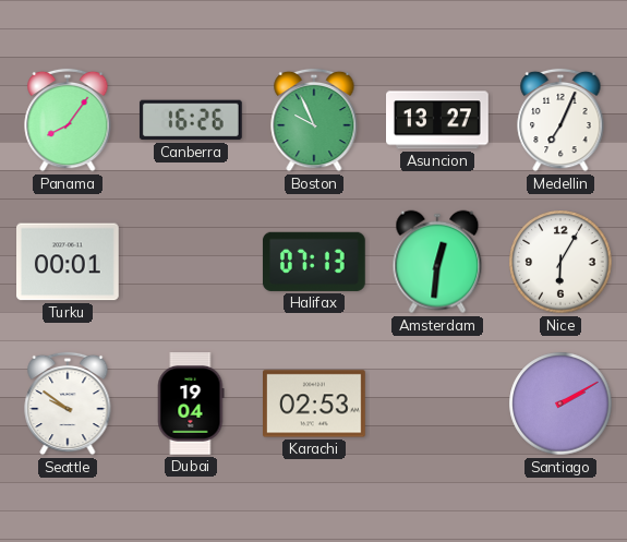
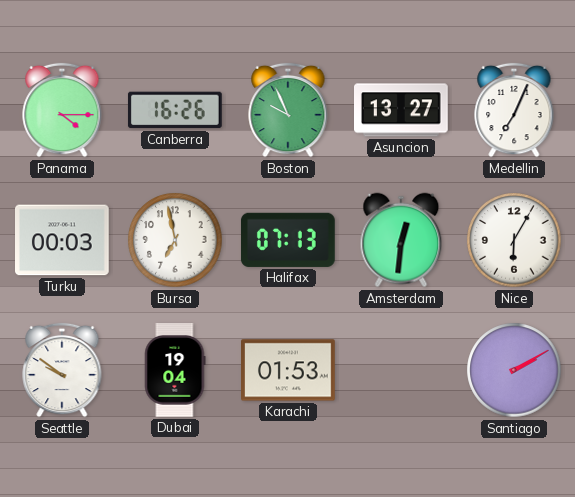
Panama: 8:06 -> 4:15 (62, 110)
Turku: 00:01 -> 00:03 (63, 240)
Bursa: none -> 6:58 (175, 240)
Karachi: 02:53 -> 01:53 (289, 370)
